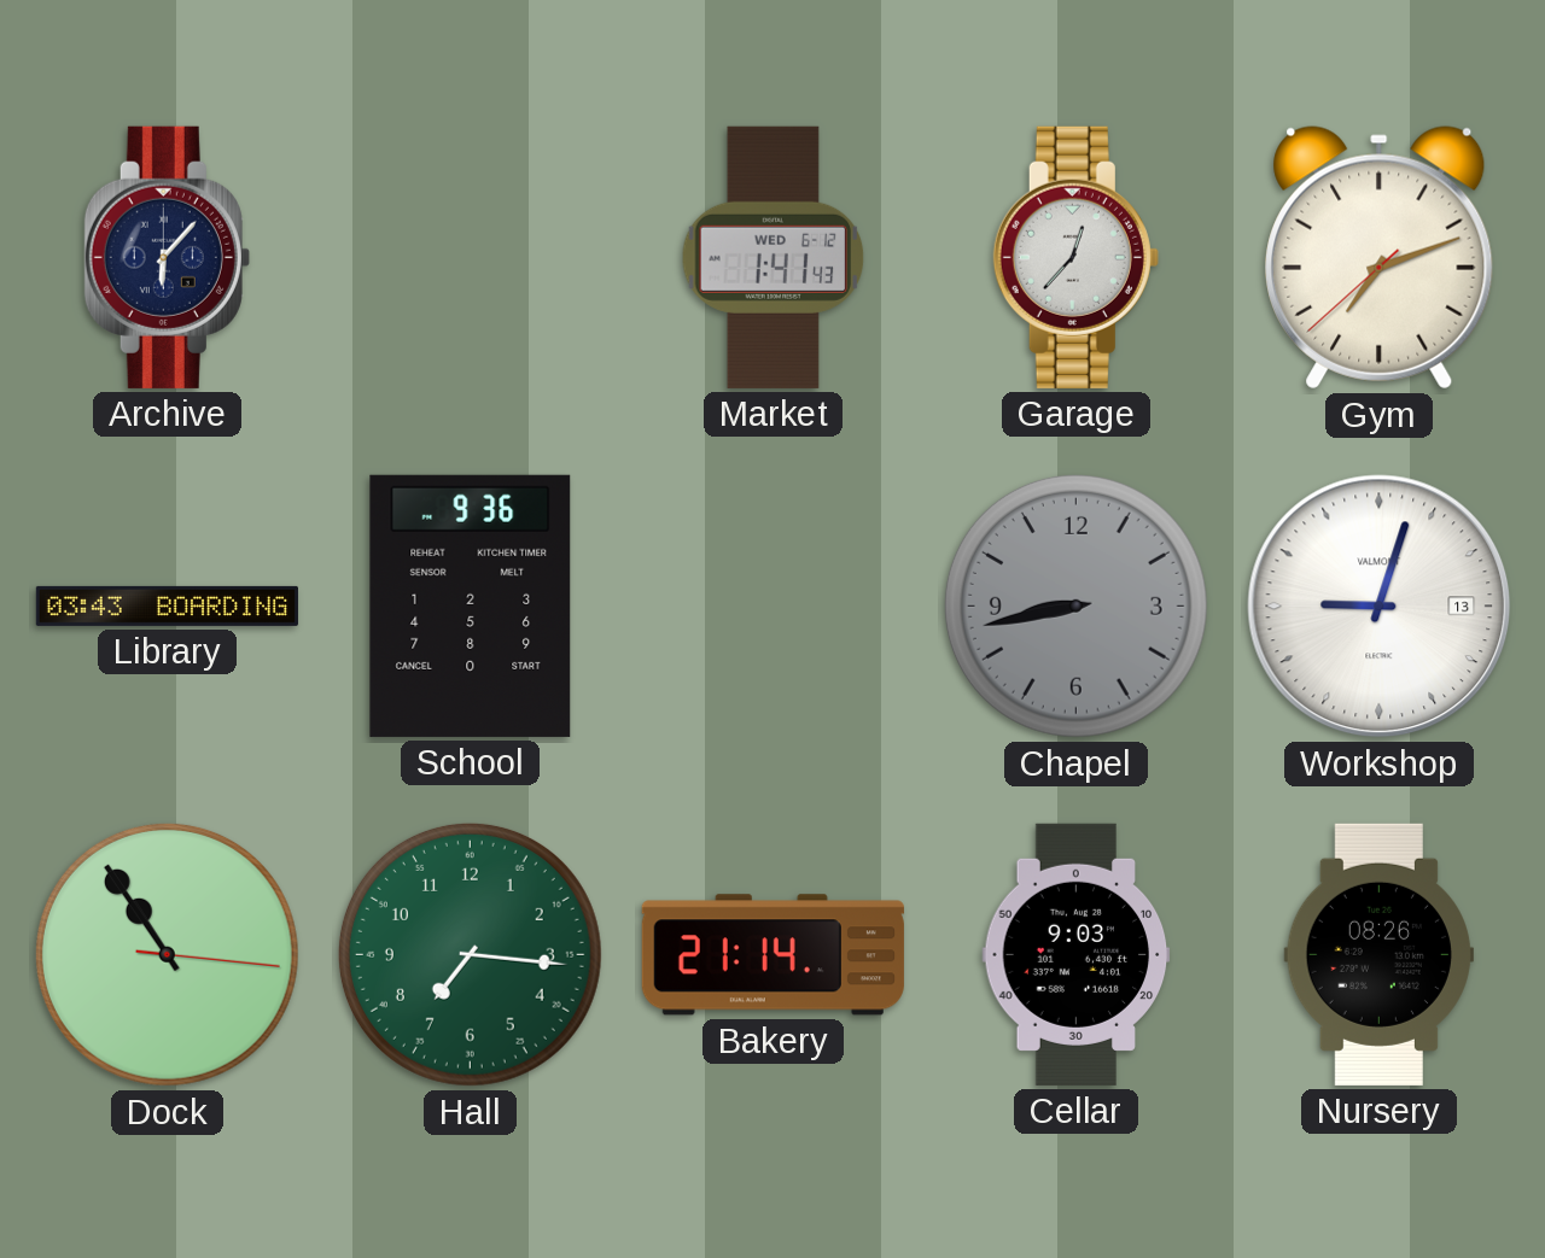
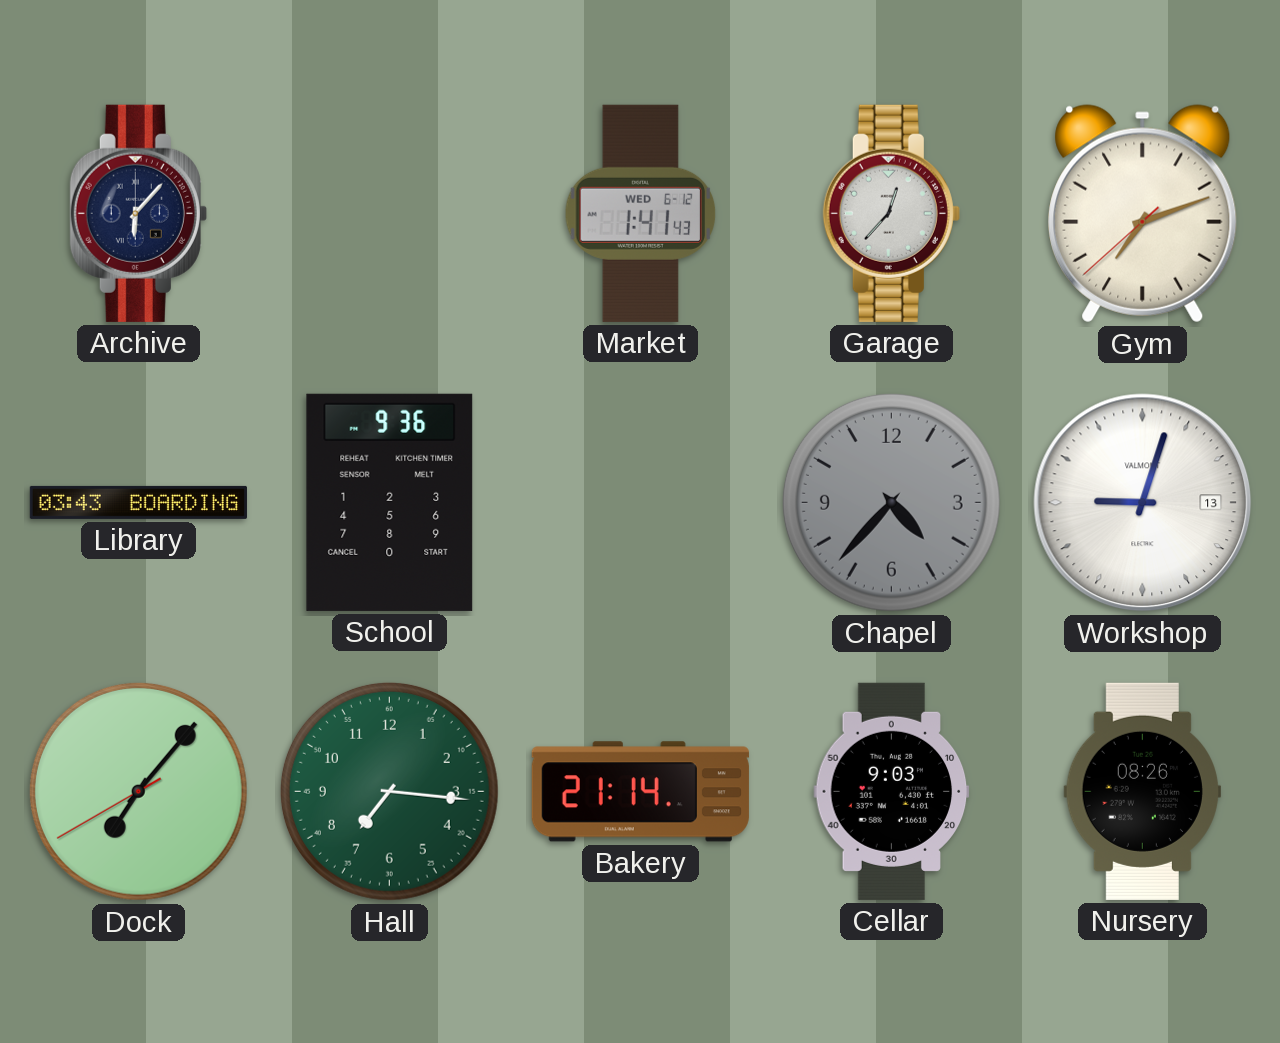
Chapel: 8:43 -> 4:37 (891, 502)
Dock: 10:54 -> 7:06 (138, 791)
